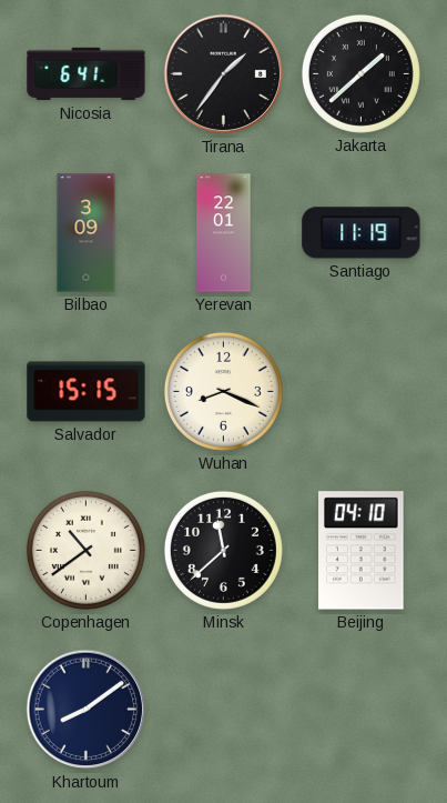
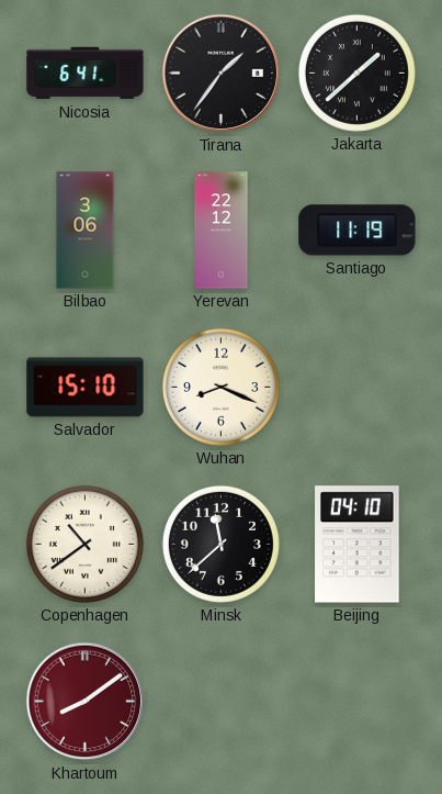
Bilbao: 3:09 -> 3:06 (86, 231)
Yerevan: 22:01 -> 22:12 (222, 231)
Salvador: 15:15 -> 15:10 (86, 388)
Khartoum dial: navy -> burgundy (86, 702)
